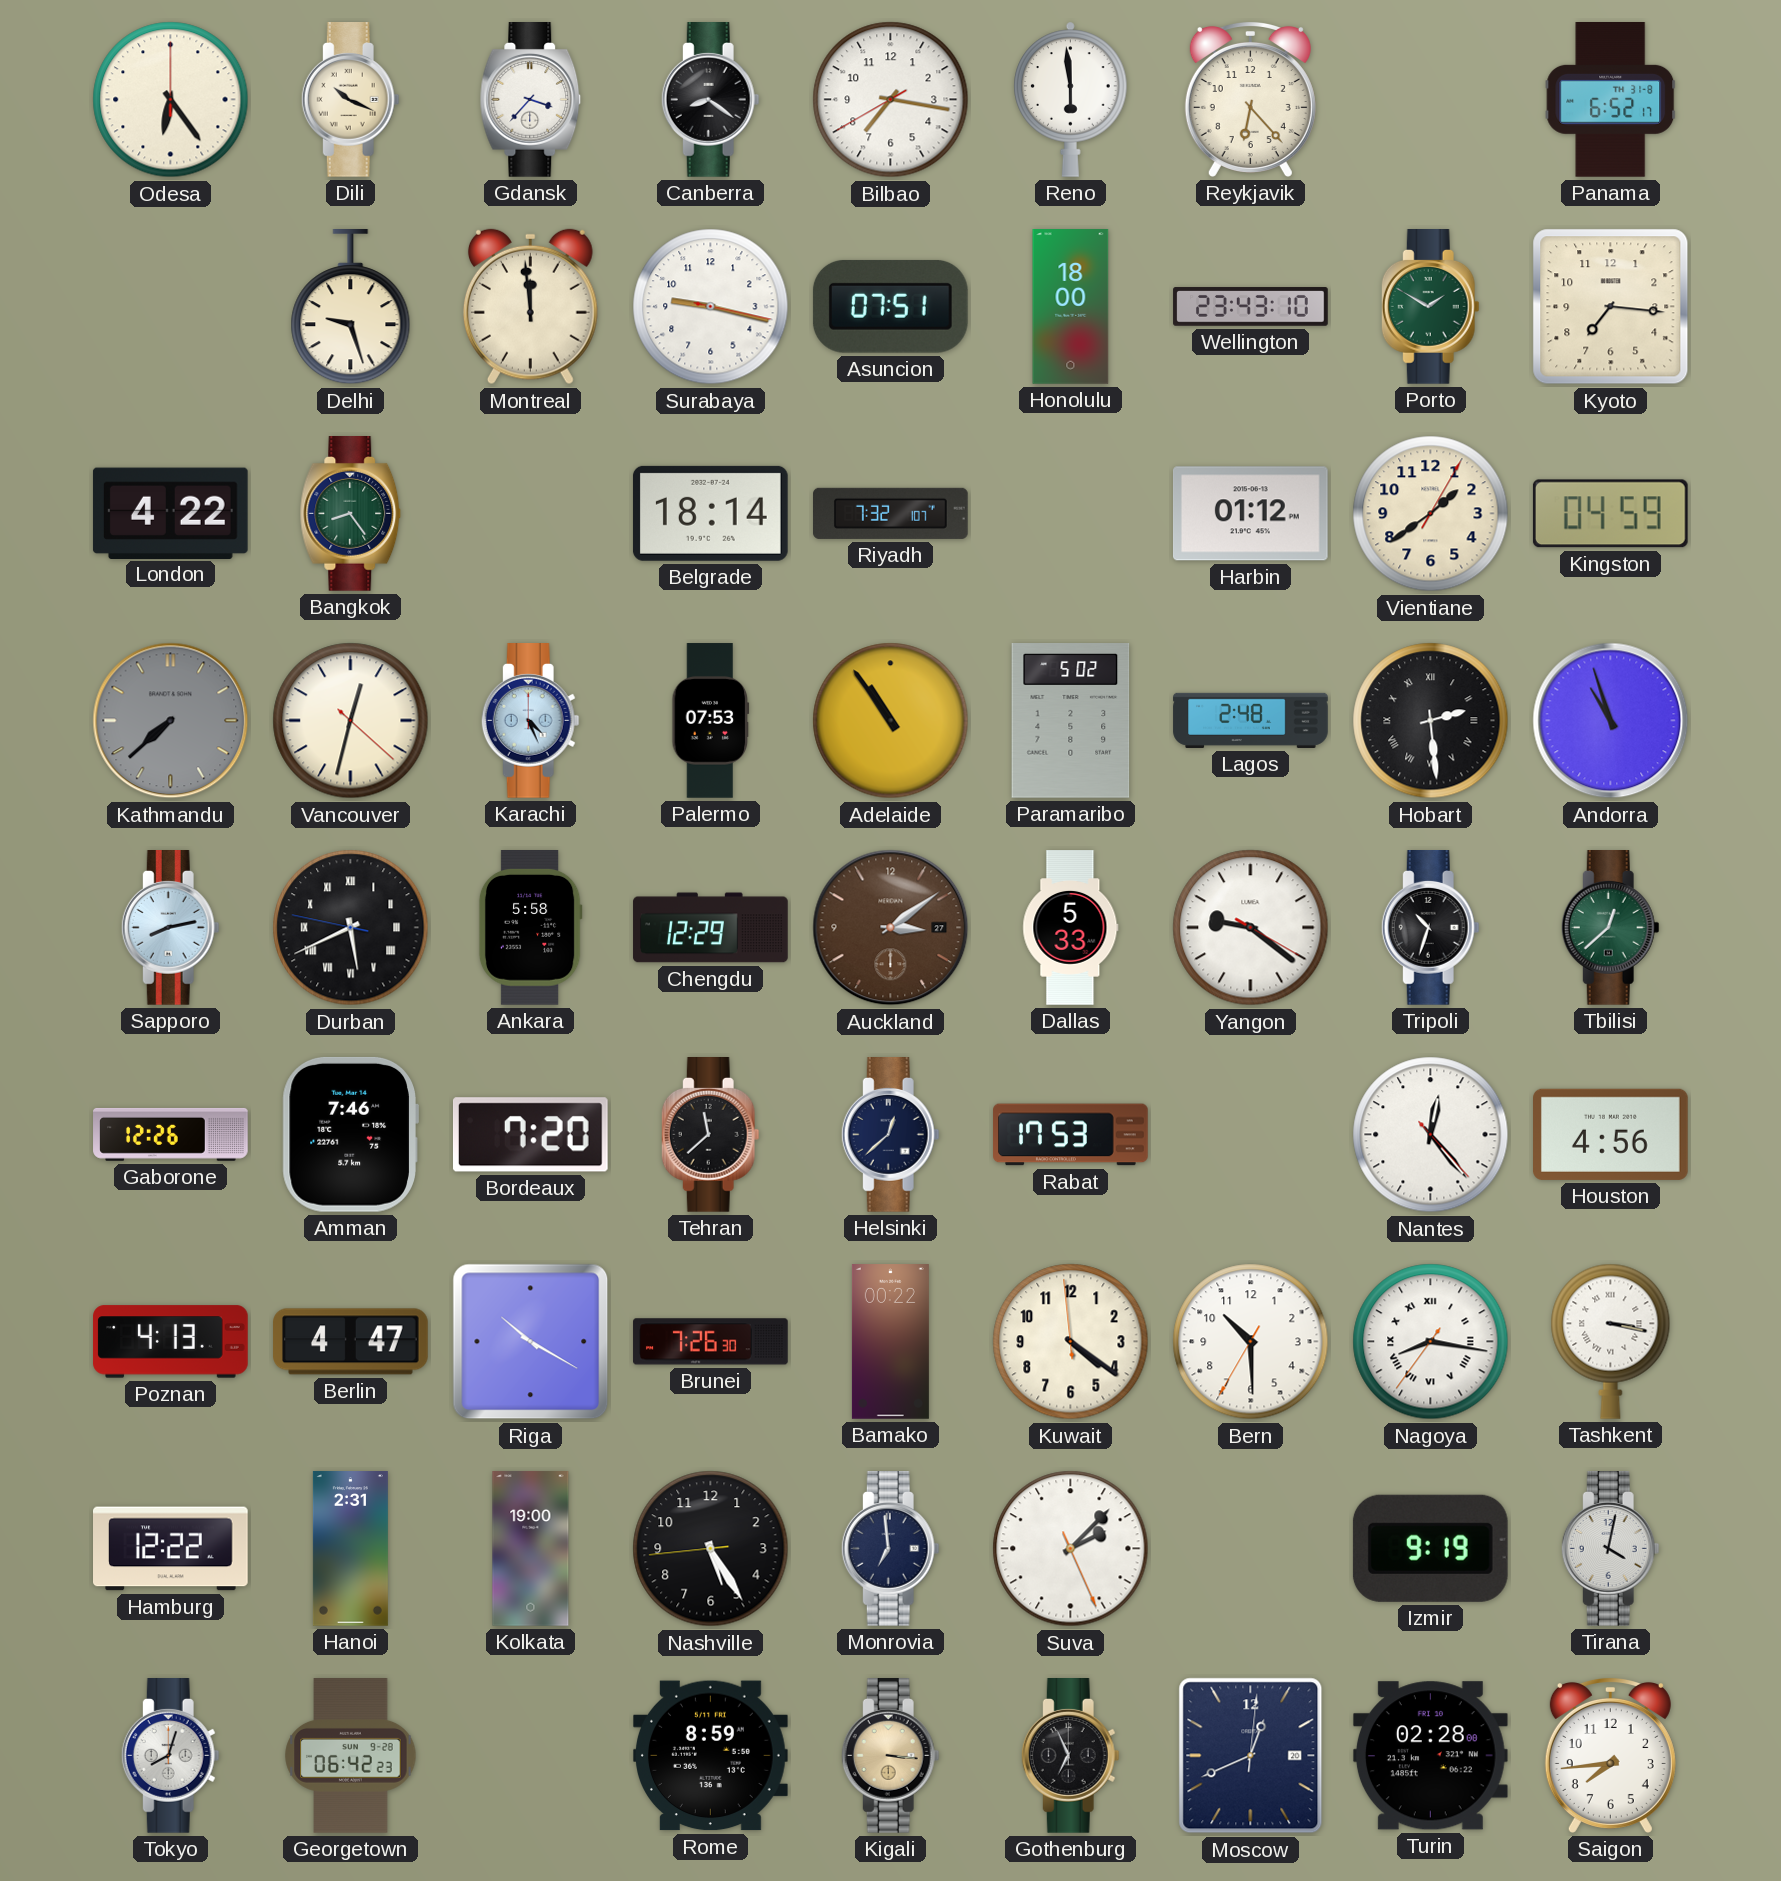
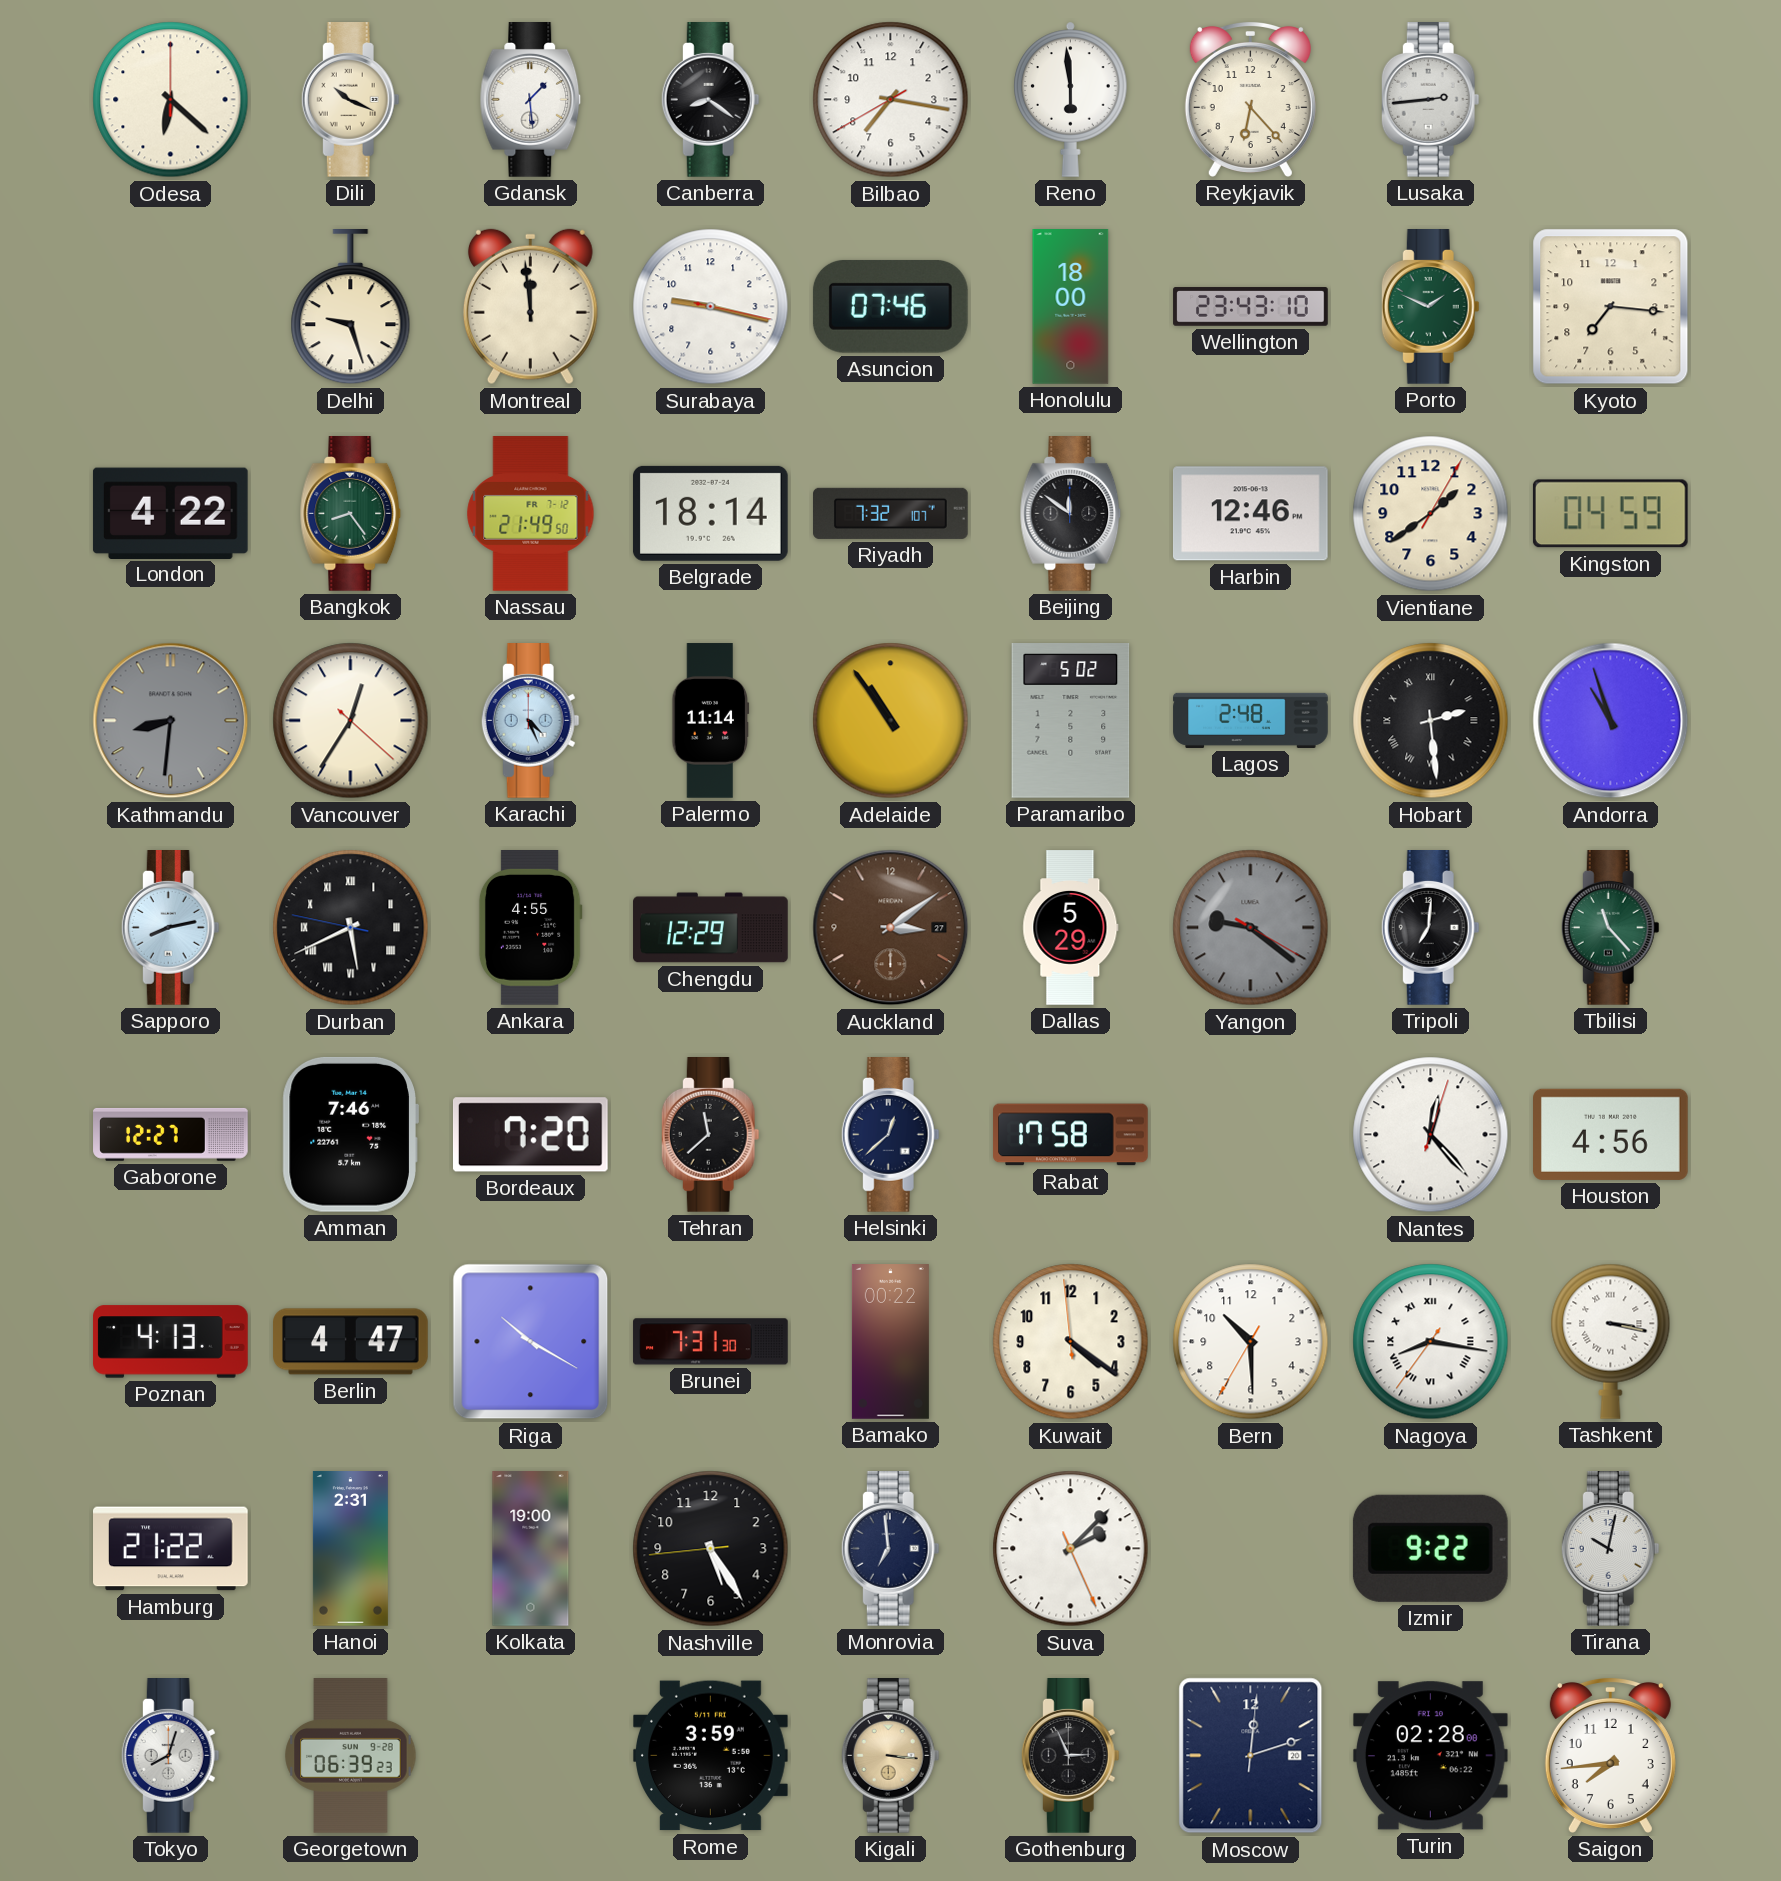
Odesa: 6:24 -> 6:22 (171, 100)
Gdansk: 3:37 -> 1:29 (531, 100)
Lusaka: none -> 2:44 (1430, 100)
Panama: 6:52 -> none (1611, 100)
Asuncion: 07:51 -> 07:46 (890, 306)
Porto: 1:50 -> 1:49 (1430, 307)
Nassau: none -> 21:49 (531, 514)
Beijing: none -> 11:51 (1071, 514)
Harbin: 01:12 -> 12:46 (1250, 514)
Kathmandu: 7:38 -> 8:31 (171, 721)
Vancouver: 12:32 -> 12:35 (351, 721)
Palermo: 07:53 -> 11:14 (711, 721)
Ankara: 5:58 -> 4:55 (530, 928)
Dallas: 5:33 -> 5:29 (1071, 928)
Yangon dial: white -> grey (1251, 928)
Tripoli: 10:33 -> 7:01 (1430, 928)
Tbilisi: 12:38 -> 11:23 (1610, 928)
Gaborone: 12:26 -> 12:27 (171, 1134)
Rabat: 17:53 -> 17:58 (1071, 1135)
Nantes: 12:23:23 -> 12:23:03 (1431, 1135)
Brunei: 7:26 -> 7:31 (711, 1342)
Hamburg: 12:22 -> 21:22 (171, 1549)
Izmir: 9:19 -> 9:22 (1430, 1548)
Tirana: 4:02 -> 10:02 (1610, 1549)
Georgetown: 06:42 -> 06:39 (351, 1756)
Rome: 8:59 -> 3:59 (711, 1756)
Gothenburg: 6:56 -> 2:56 (1070, 1756)
Moscow: 12:41 -> 12:12 (1251, 1756)
